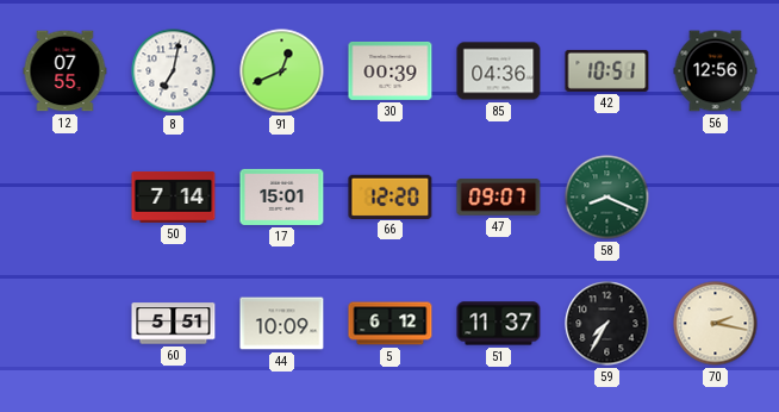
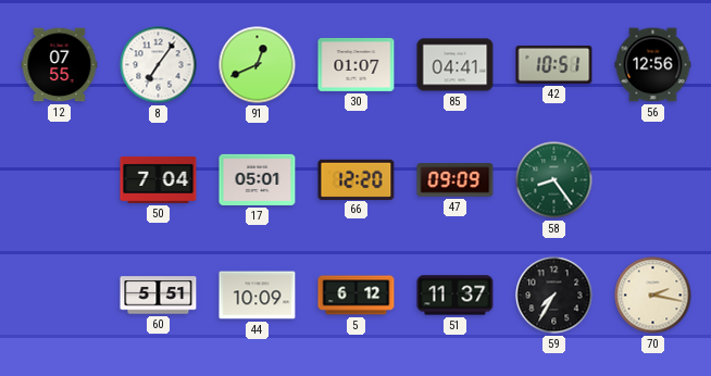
8: 7:02 -> 7:06 (159, 65)
30: 00:39 -> 01:07 (357, 64)
85: 04:36 -> 04:41 (456, 65)
50: 7:14 -> 7:04 (159, 179)
17: 15:01 -> 05:01 (258, 179)
47: 09:07 -> 09:09 (456, 180)
58: 8:19 -> 8:24 (554, 180)
